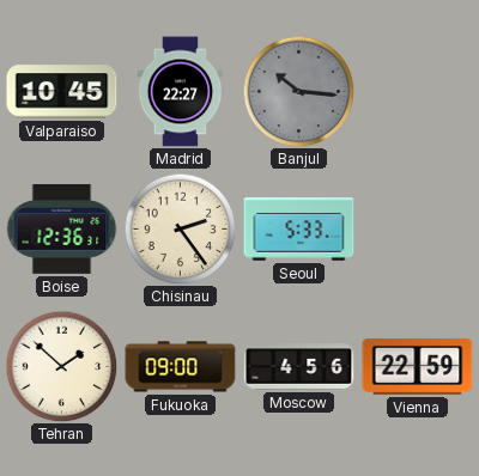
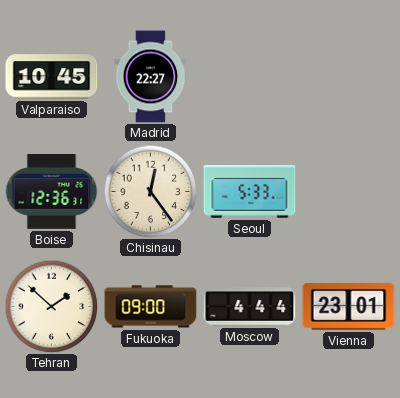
Banjul: 10:16 -> none (298, 91)
Chisinau: 2:24 -> 12:24 (150, 191)
Moscow: 4:56 -> 4:44 (250, 307)
Vienna: 22:59 -> 23:01 (349, 306)
